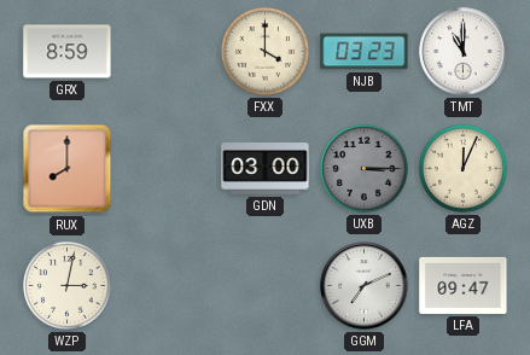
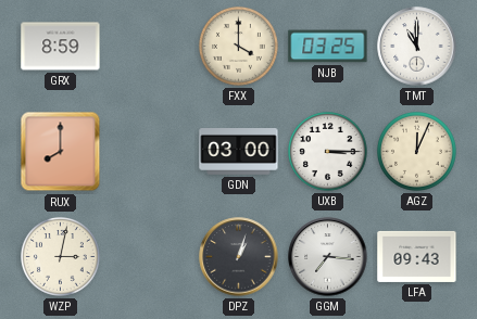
NJB: 03:23 -> 03:25 (328, 47)
UXB dial: grey -> white (328, 152)
DPZ: none -> 1:03 (239, 257)
GGM: 7:11 -> 7:16 (328, 257)
LFA: 09:47 -> 09:43 (417, 256)
